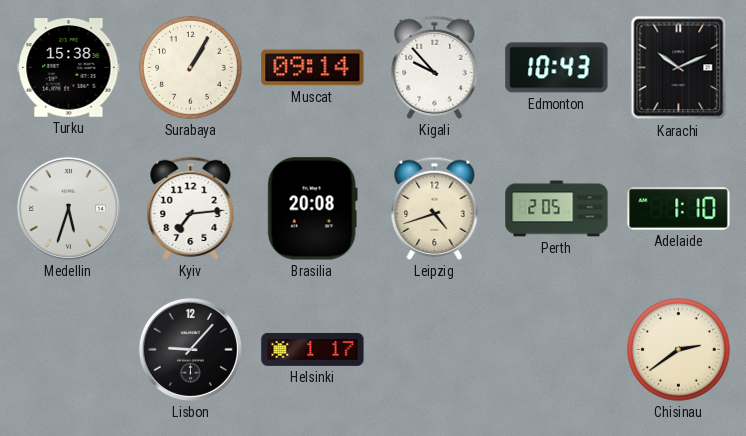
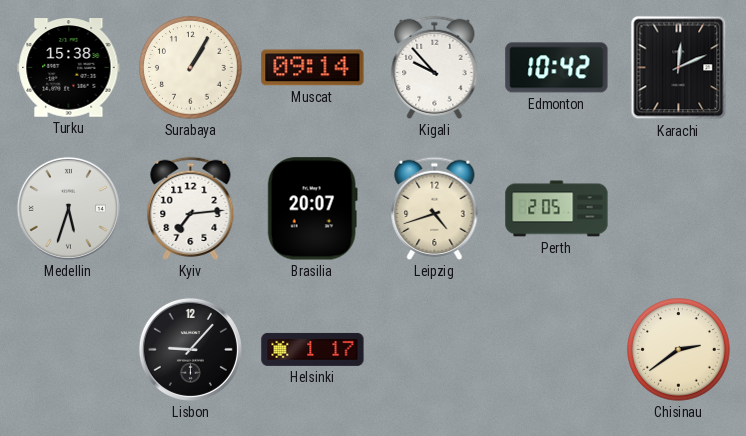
Edmonton: 10:43 -> 10:42 (557, 68)
Karachi: 10:11 -> 12:11 (679, 68)
Brasilia: 20:08 -> 20:07 (312, 209)
Adelaide: 1:10 -> none (679, 209)
